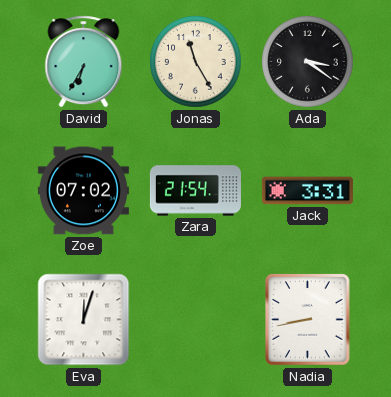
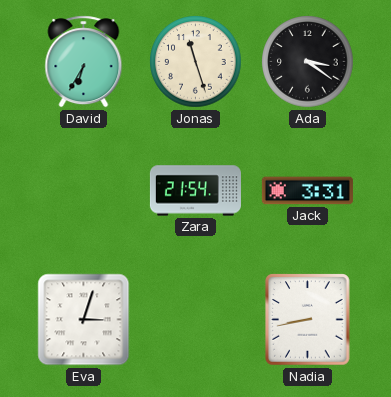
Jonas: 11:25 -> 11:27 (196, 62)
Zoe: 07:02 -> none (83, 191)
Eva: 12:03 -> 3:03 (84, 320)
